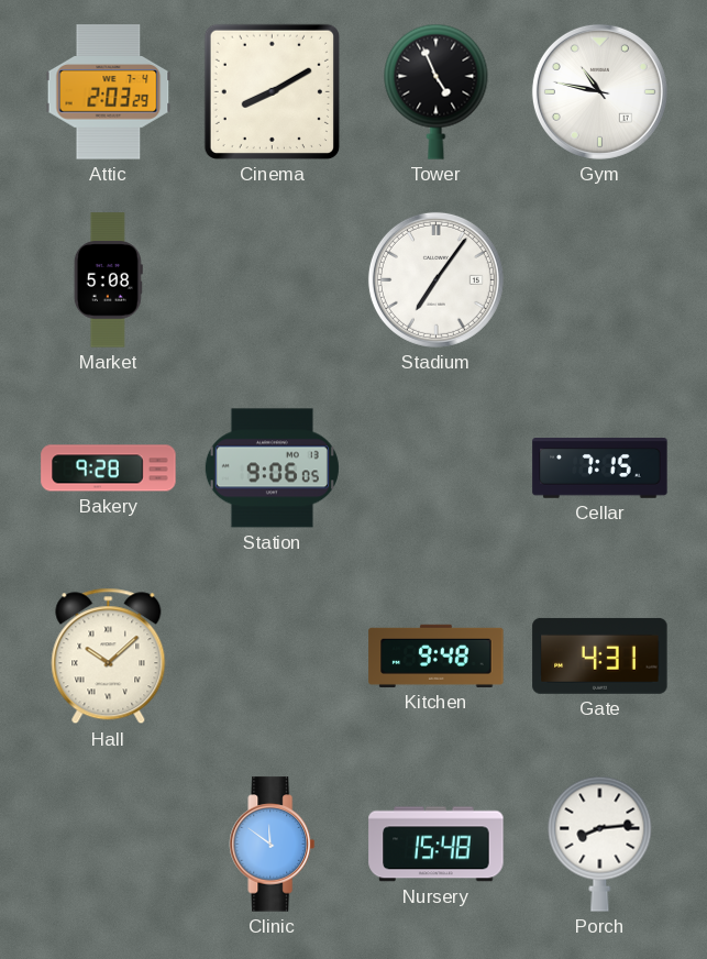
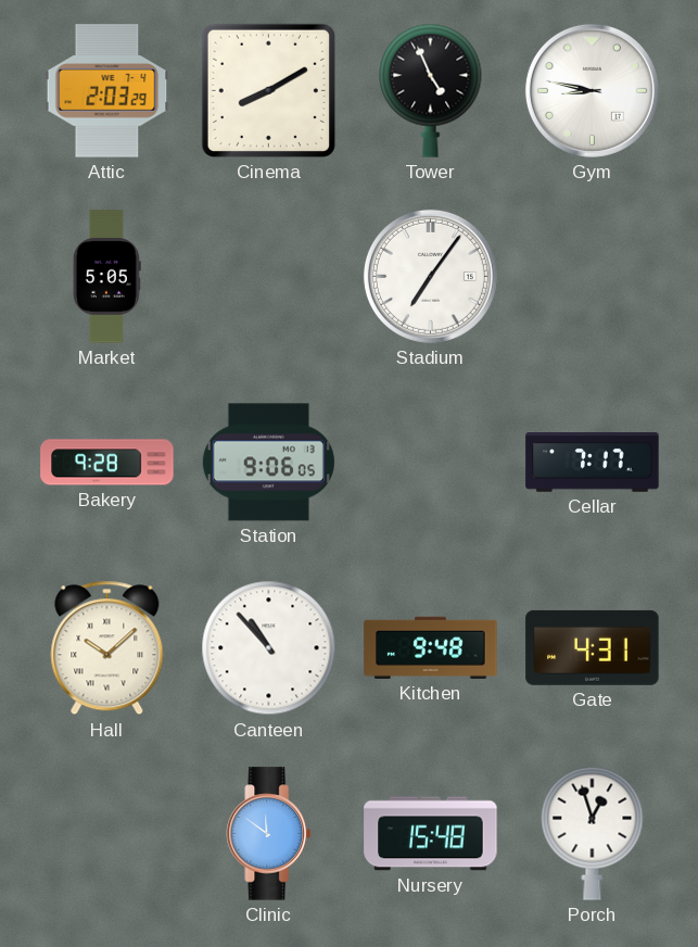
Gym: 10:47 -> 8:47 (592, 90)
Market: 5:08 -> 5:05 (106, 277)
Cellar: 7:15 -> 7:17 (593, 463)
Canteen: none -> 10:53 (269, 648)
Porch: 8:14 -> 12:57 (593, 833)
